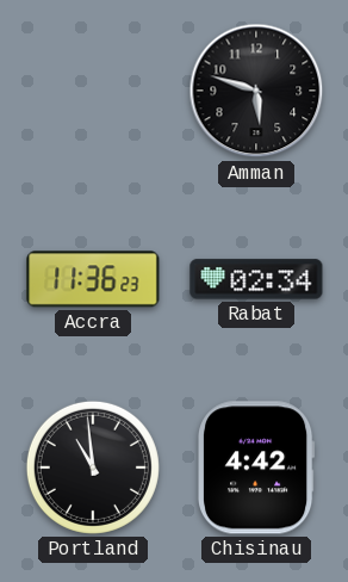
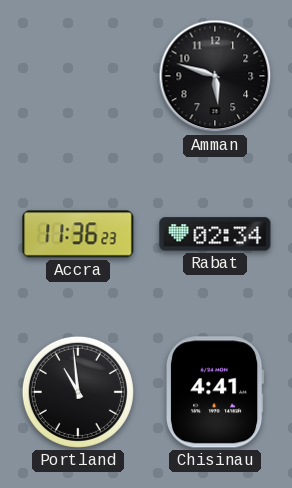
Chisinau: 4:42 -> 4:41 (216, 392)
